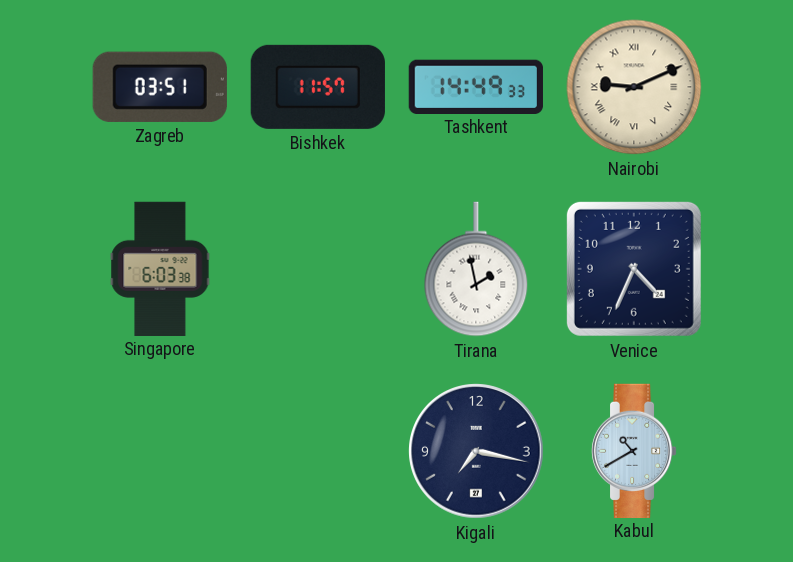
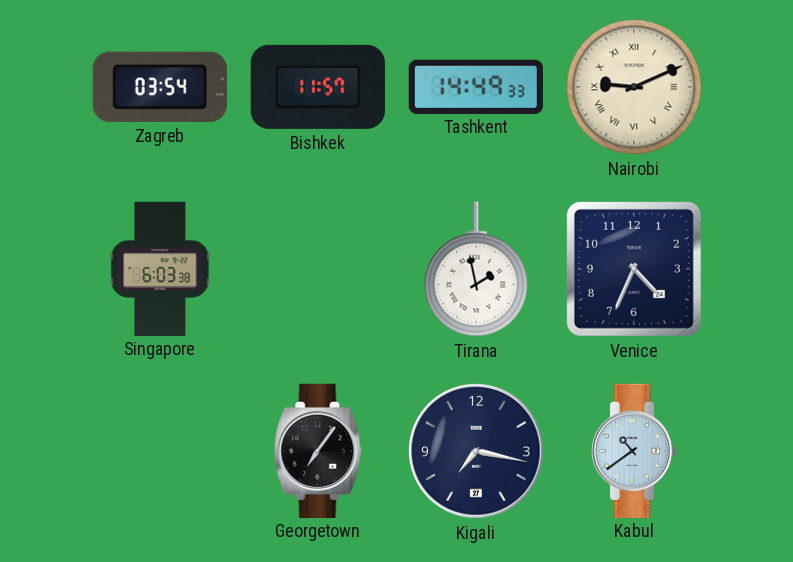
Zagreb: 03:51 -> 03:54 (160, 87)
Georgetown: none -> 7:06 (318, 450)
Kabul: 10:40 -> 10:39 (634, 450)
